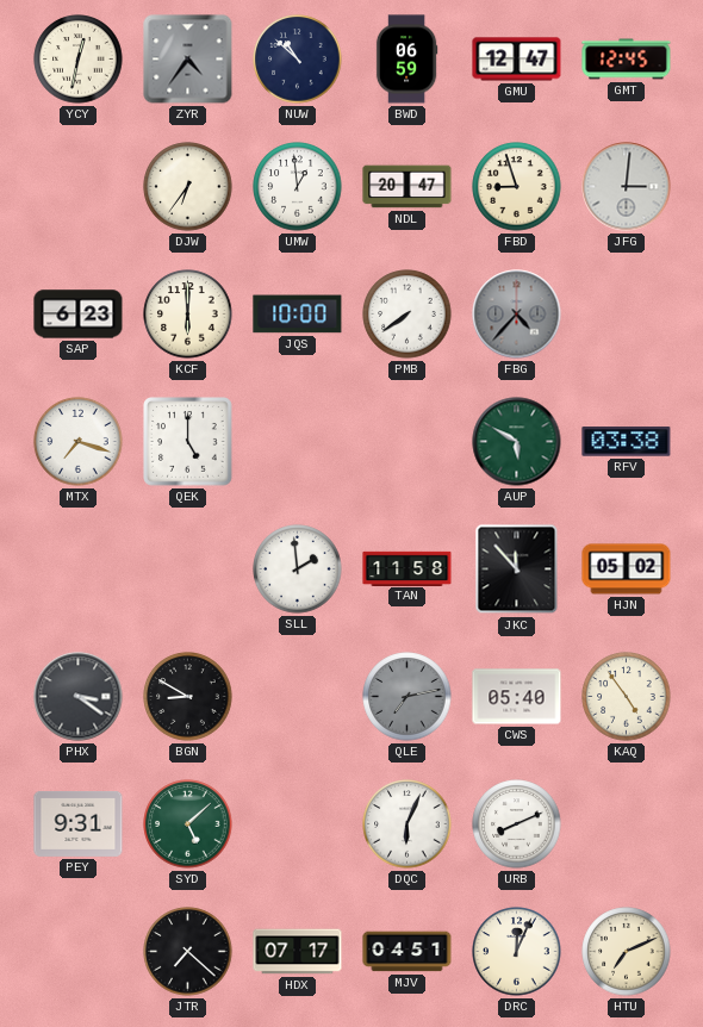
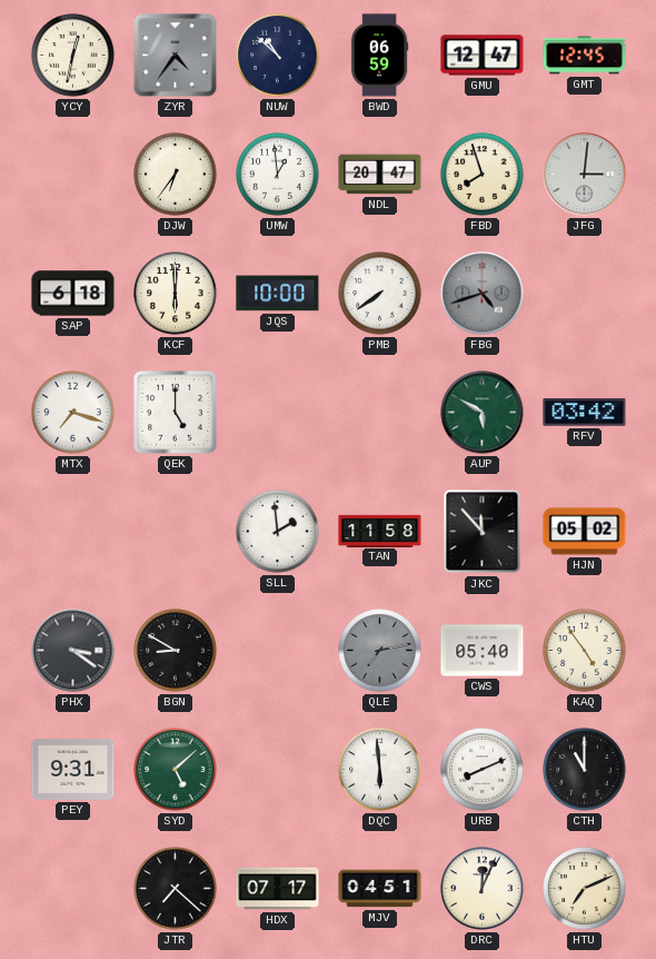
FBD: 8:57 -> 7:57 (483, 175)
SAP: 6:23 -> 6:18 (73, 294)
FBG: 4:37 -> 4:42 (483, 294)
RFV: 03:38 -> 03:42 (585, 413)
DQC: 6:04 -> 5:59 (380, 770)
CTH: none -> 11:00 (585, 770)
